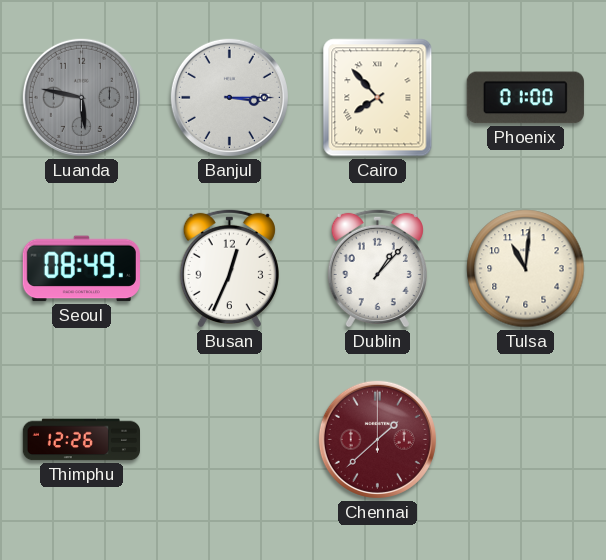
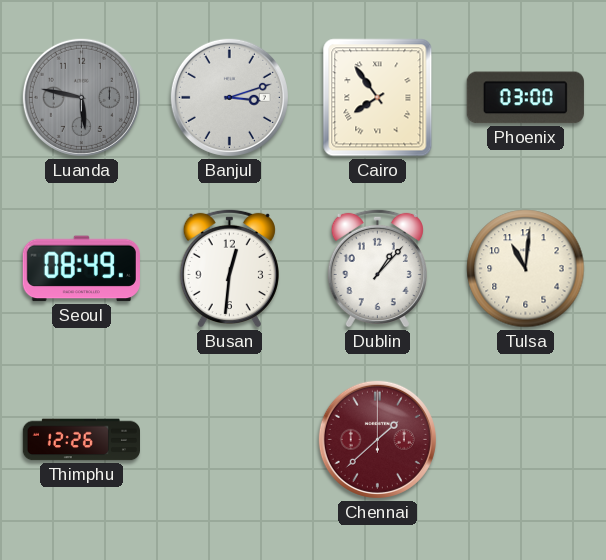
Banjul: 3:15 -> 3:12 (229, 97)
Cairo: 7:53 -> 7:54 (378, 98)
Phoenix: 01:00 -> 03:00 (525, 98)
Busan: 12:34 -> 12:31 (229, 268)
